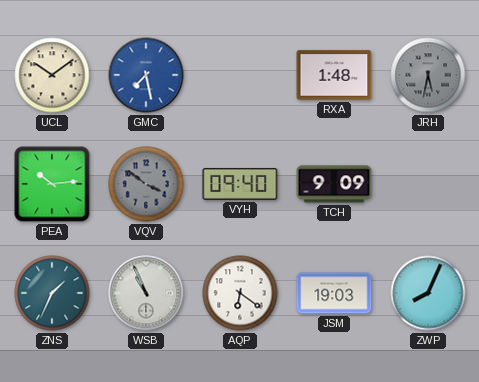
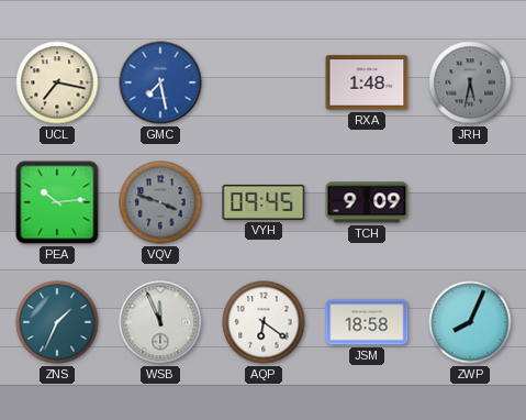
UCL: 10:09 -> 7:17 (57, 82)
VQV: 3:51 -> 3:48 (160, 202)
VYH: 09:40 -> 09:45 (264, 202)
WSB: 10:56 -> 11:56 (160, 322)
JSM: 19:03 -> 18:58 (367, 322)
